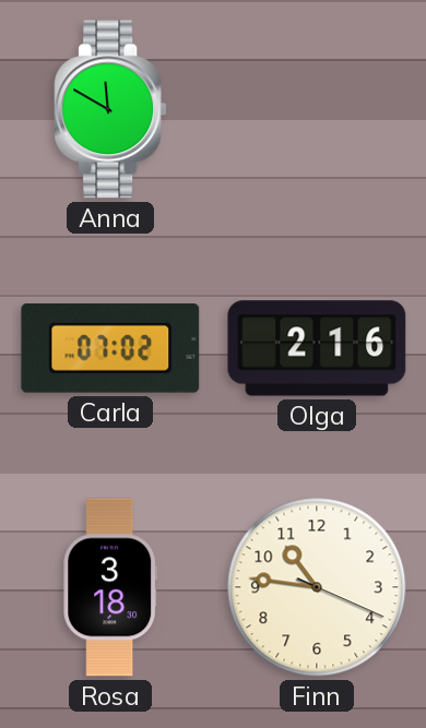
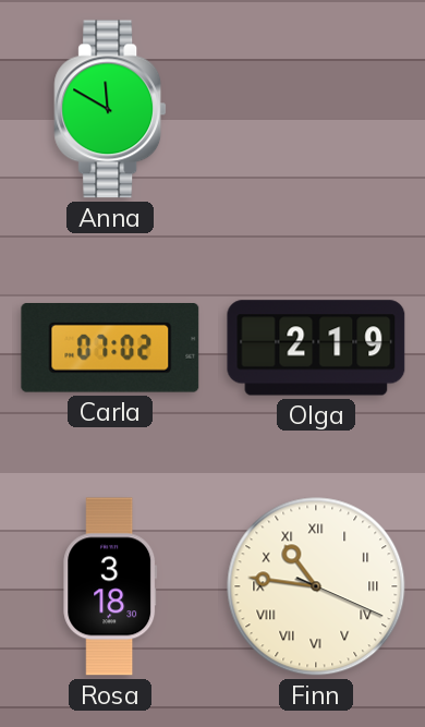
Olga: 2:16 -> 2:19 (316, 348)
Finn numerals: Arabic -> Roman (316, 586)
